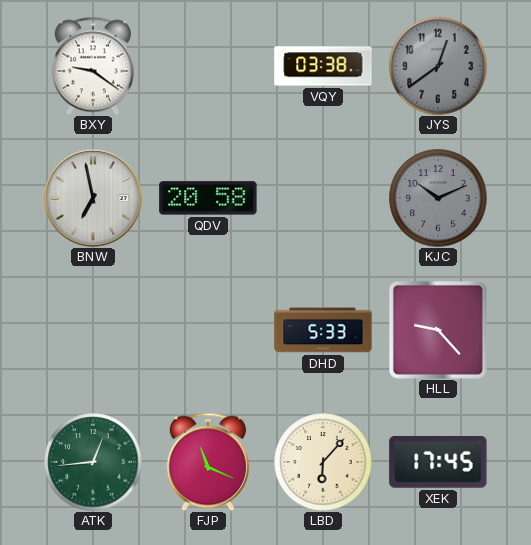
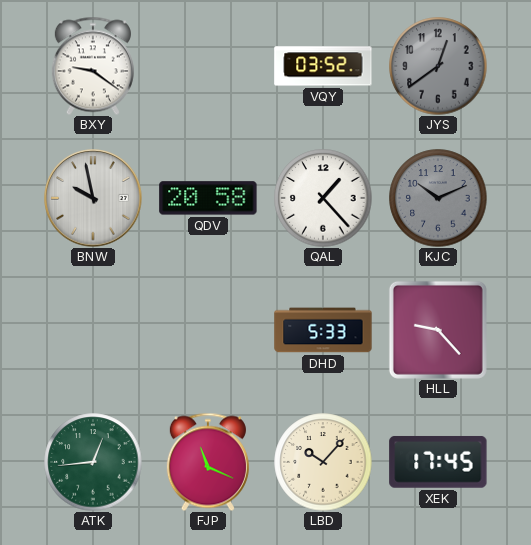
VQY: 03:38 -> 03:52 (323, 66)
BNW: 6:58 -> 9:58 (93, 198)
QAL: none -> 1:23 (323, 198)
LBD: 6:07 -> 10:07 (323, 462)
